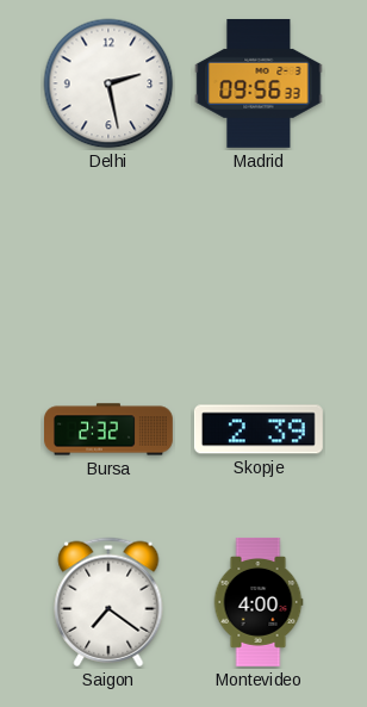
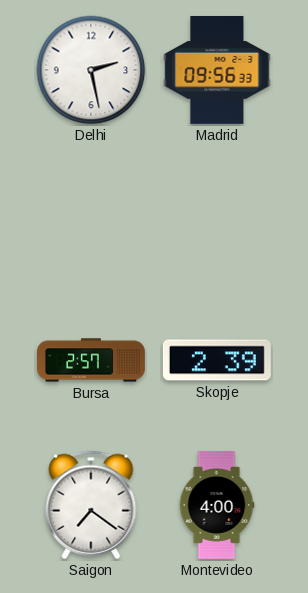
Bursa: 2:32 -> 2:57 (92, 360)
